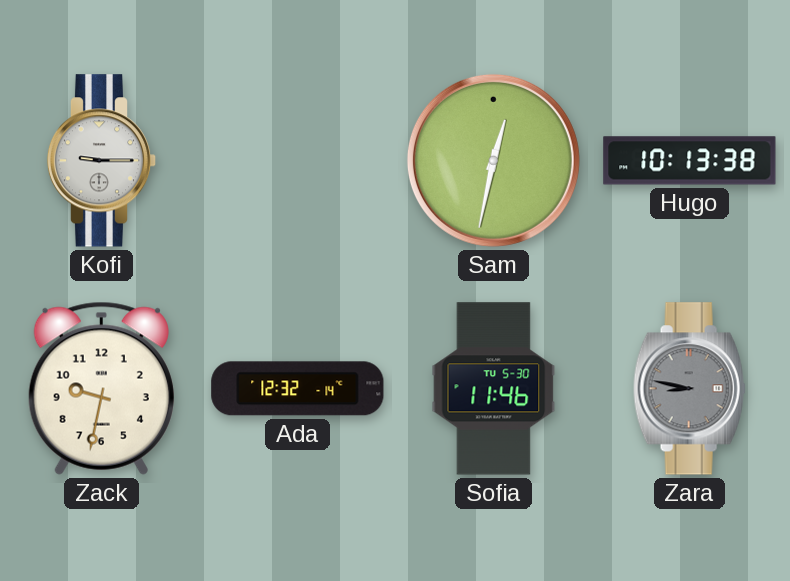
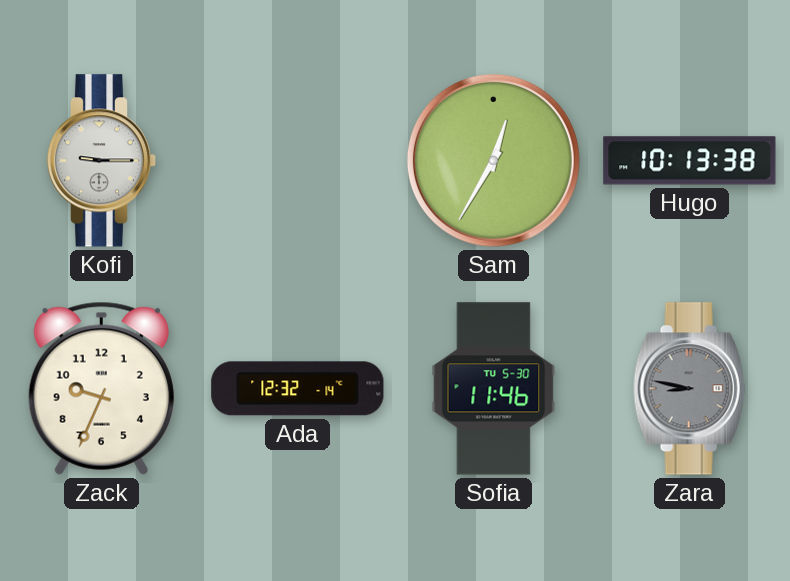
Sam: 12:32 -> 12:35 (493, 160)
Zack: 9:32 -> 9:34 (101, 388)
